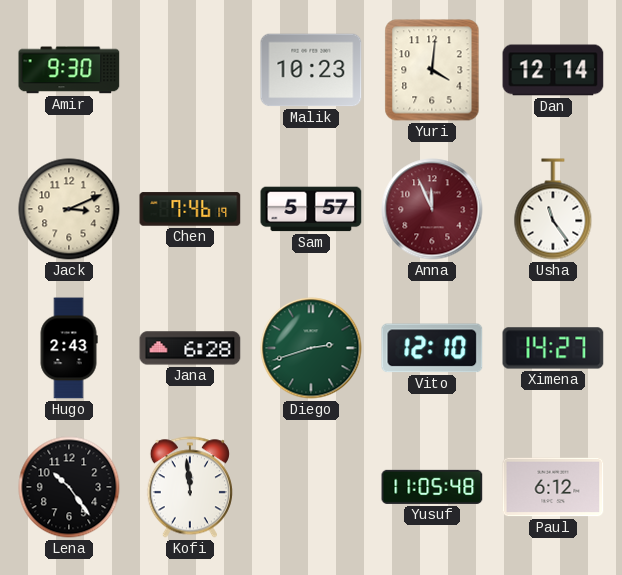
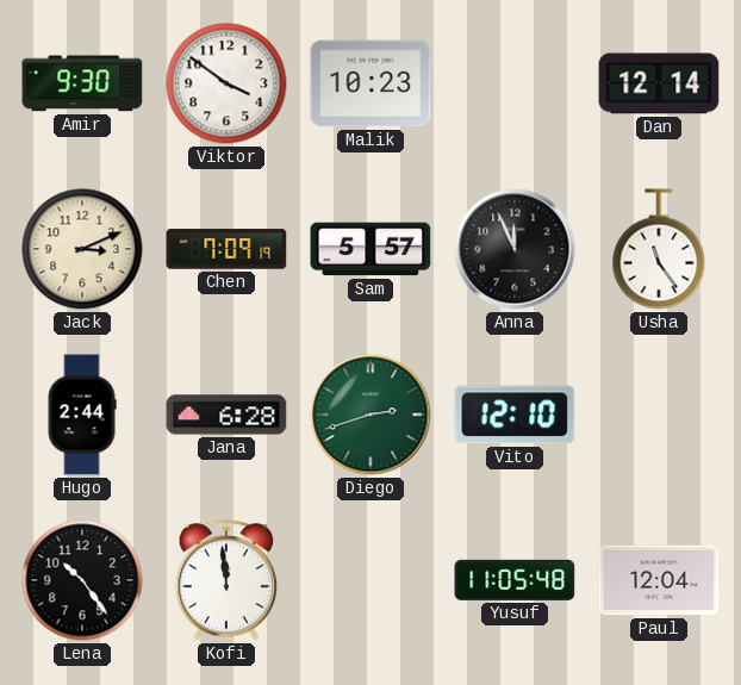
Viktor: none -> 3:51 (226, 83)
Yuri: 4:01 -> none (432, 70)
Chen: 7:46 -> 7:09 (226, 249)
Anna dial: burgundy -> black (515, 249)
Hugo: 2:43 -> 2:44 (82, 415)
Ximena: 14:27 -> none (553, 348)
Paul: 6:12 -> 12:04 (659, 580)
